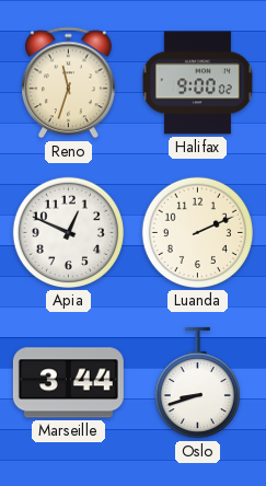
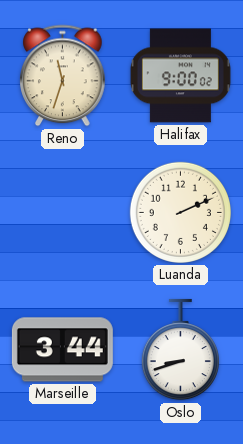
Apia: 12:49 -> none (68, 232)
